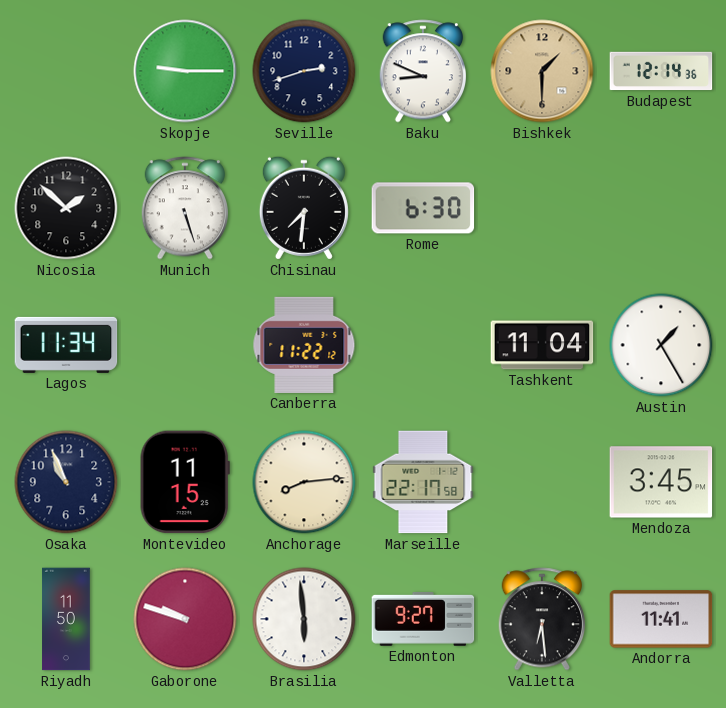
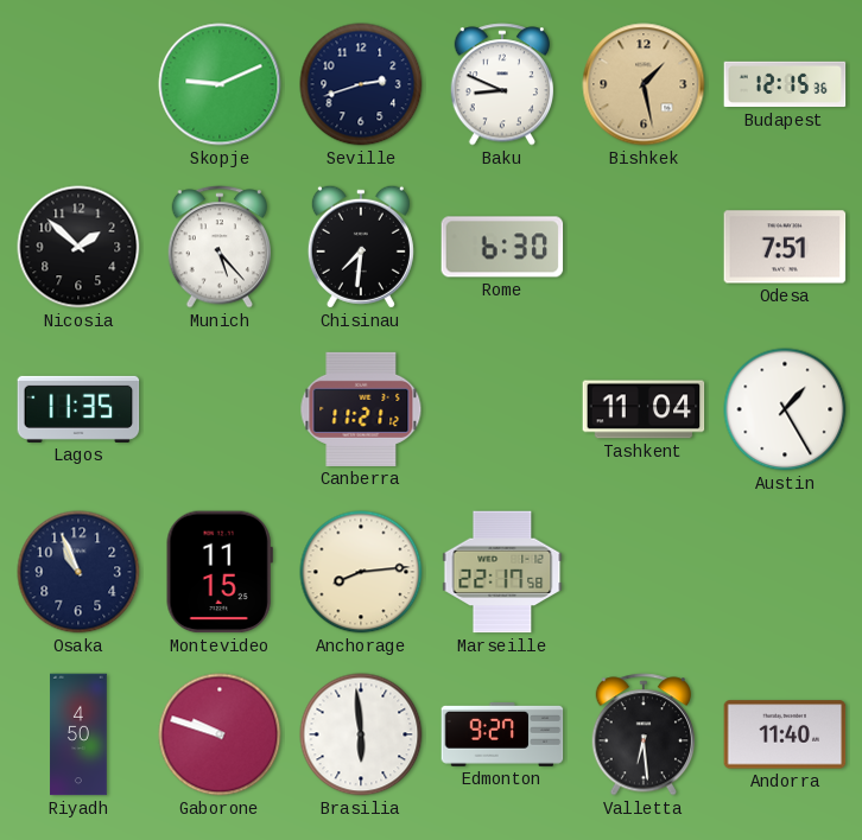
Skopje: 9:15 -> 9:11 (220, 84)
Bishkek: 1:30 -> 1:28 (644, 84)
Budapest: 12:14 -> 12:15 (785, 84)
Munich: 5:27 -> 5:23 (220, 247)
Odesa: none -> 7:51 (785, 247)
Lagos: 11:34 -> 11:35 (78, 409)
Canberra: 11:22 -> 11:21 (361, 409)
Mendoza: 3:45 -> none (661, 482)
Riyadh: 11:50 -> 4:50 (78, 734)
Andorra: 11:41 -> 11:40 (785, 734)
